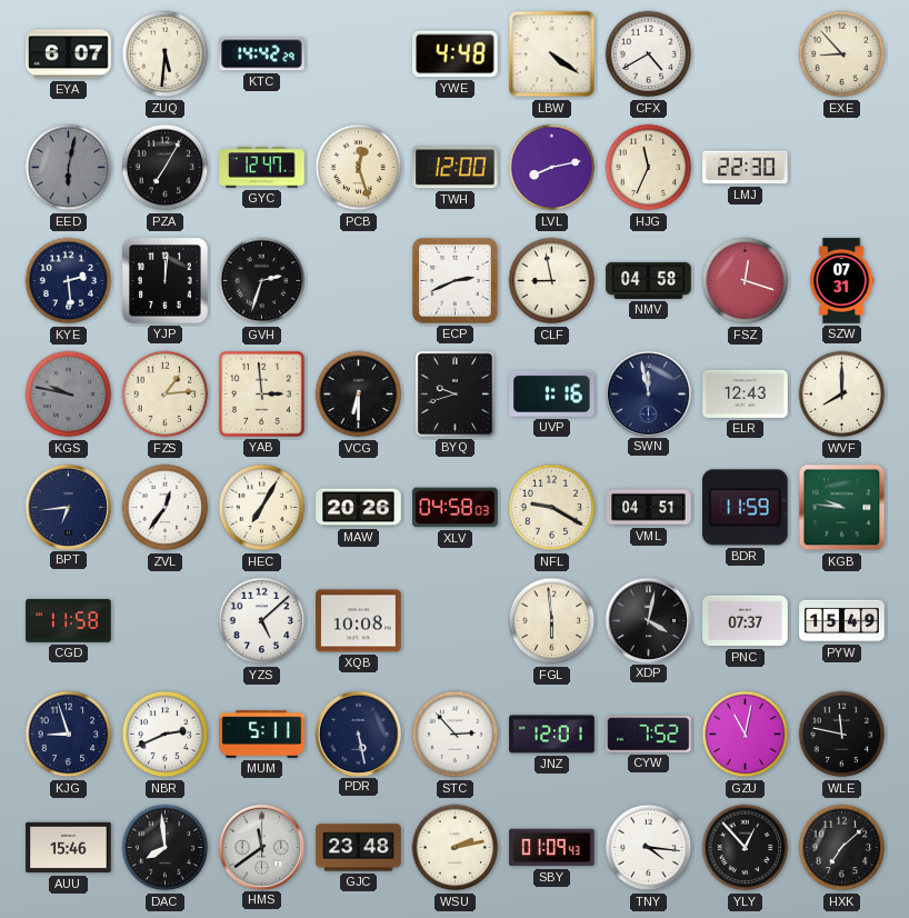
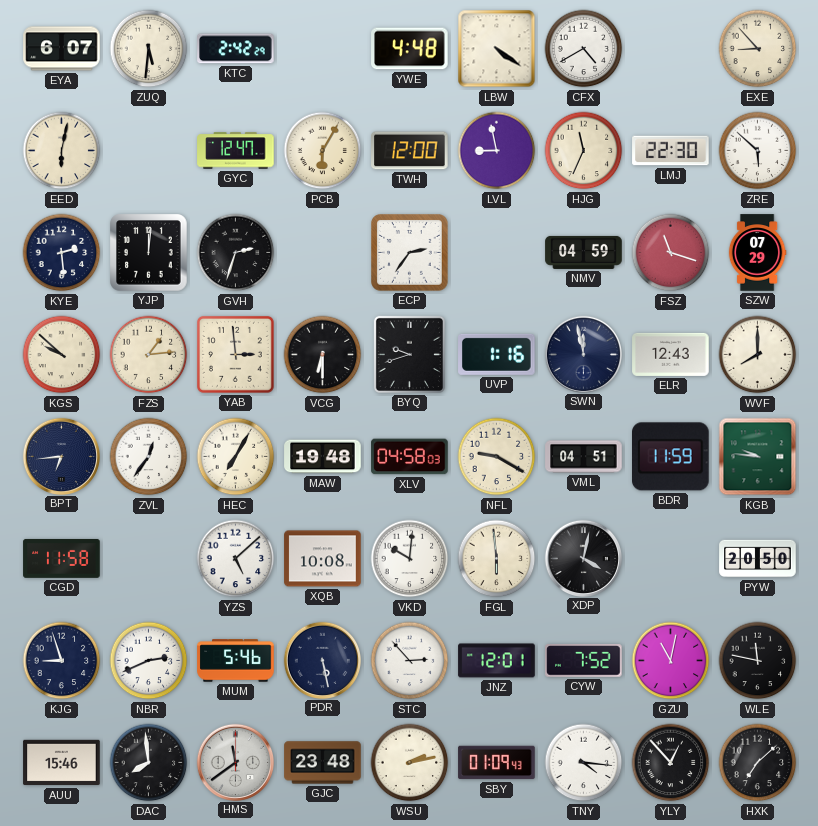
KTC: 14:42 -> 2:42 (236, 49)
EED dial: grey -> cream (62, 151)
PZA: 7:05 -> none (166, 168)
PCB: 12:27 -> 6:05 (323, 151)
LVL: 8:13 -> 8:58 (497, 151)
ZRE: none -> 5:52 (758, 151)
ECP: 2:41 -> 2:36 (410, 253)
CLF: 8:58 -> none (552, 281)
NMV: 04:58 -> 04:59 (584, 252)
FSZ: 12:18 -> 11:18 (671, 253)
SZW: 07:31 -> 07:29 (757, 253)
KGS: 9:47 -> 9:52 (62, 355)
KGS dial: grey -> cream (62, 355)
MAW: 20:26 -> 19:48 (323, 457)
VKD: none -> 10:01 (410, 559)
PNC: 07:37 -> none (746, 621)
PYW: 15:49 -> 20:50 (758, 559)
MUM: 5:11 -> 5:46 (236, 661)
